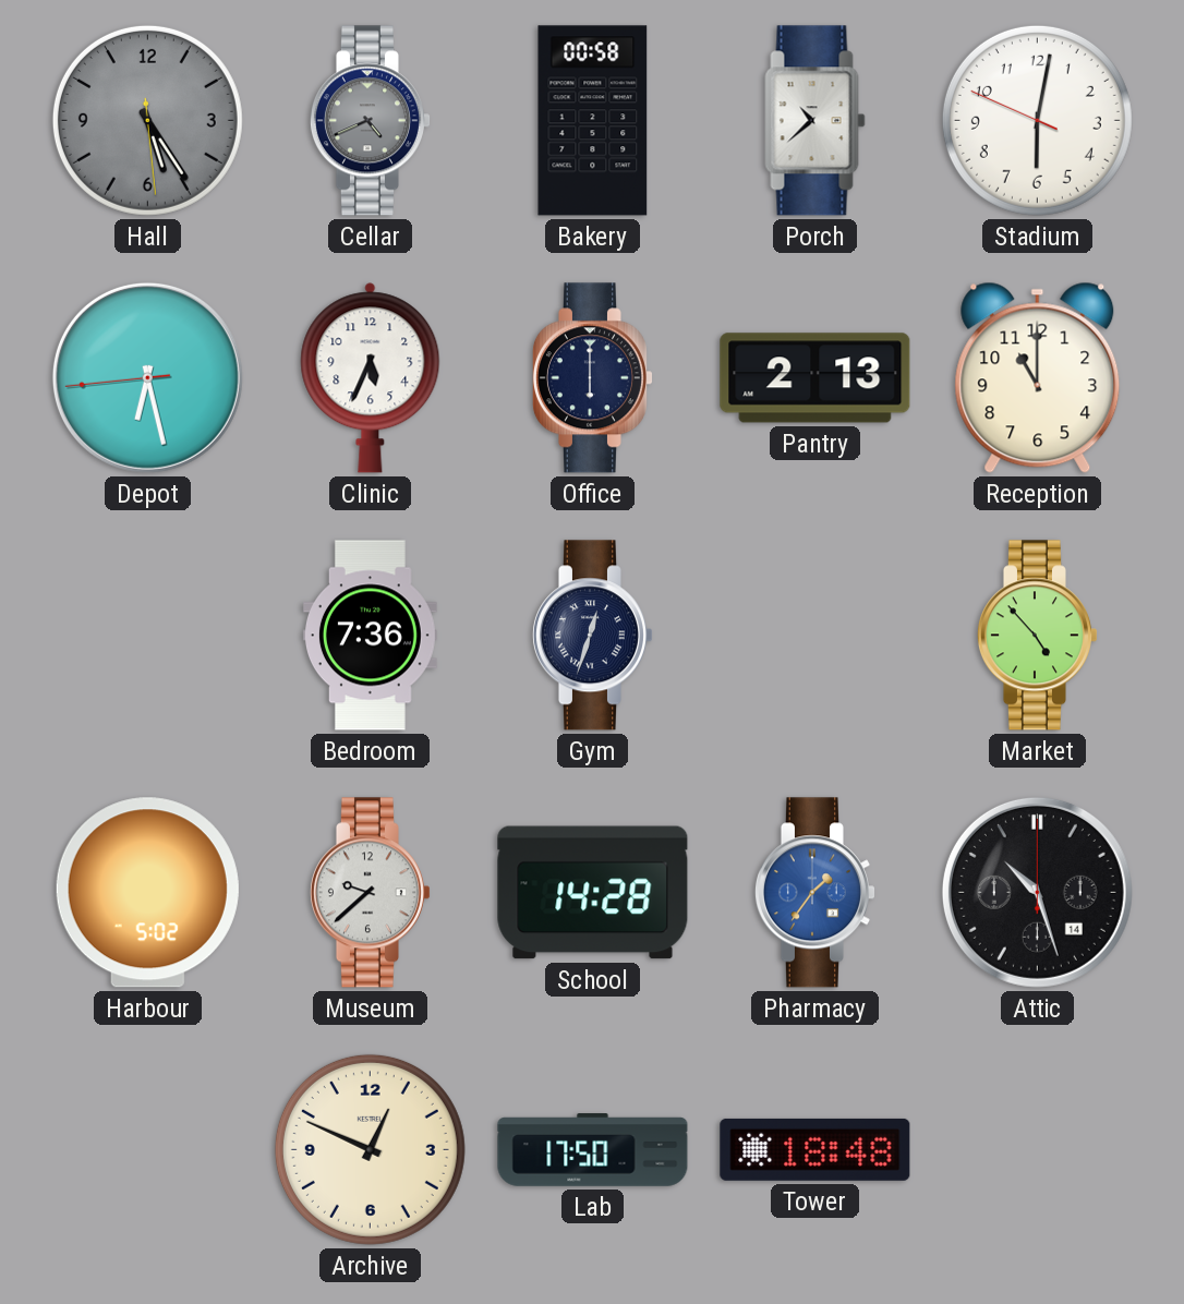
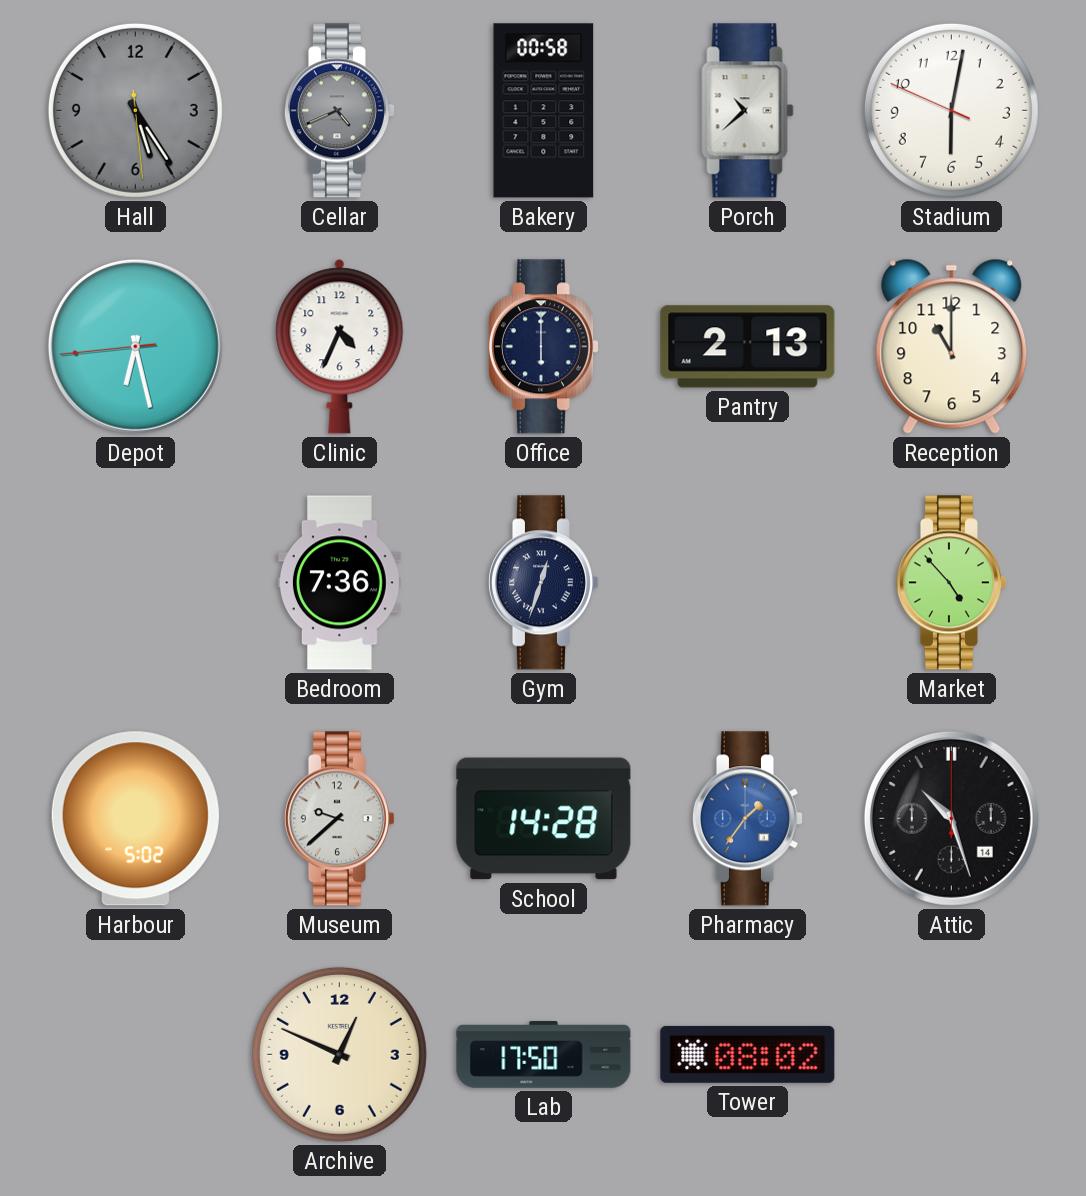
Clinic: 5:34 -> 4:34 (340, 347)
Tower: 18:48 -> 08:02 (748, 1054)
